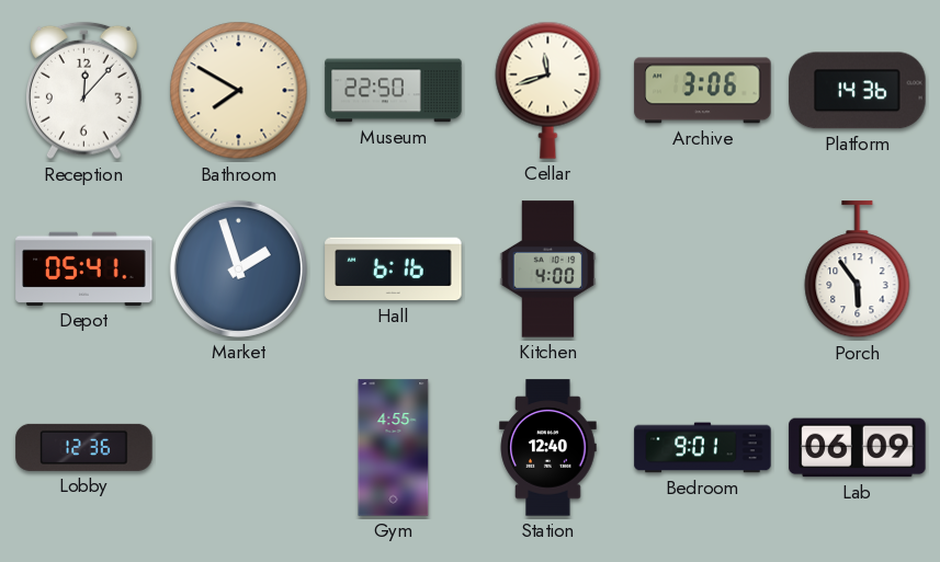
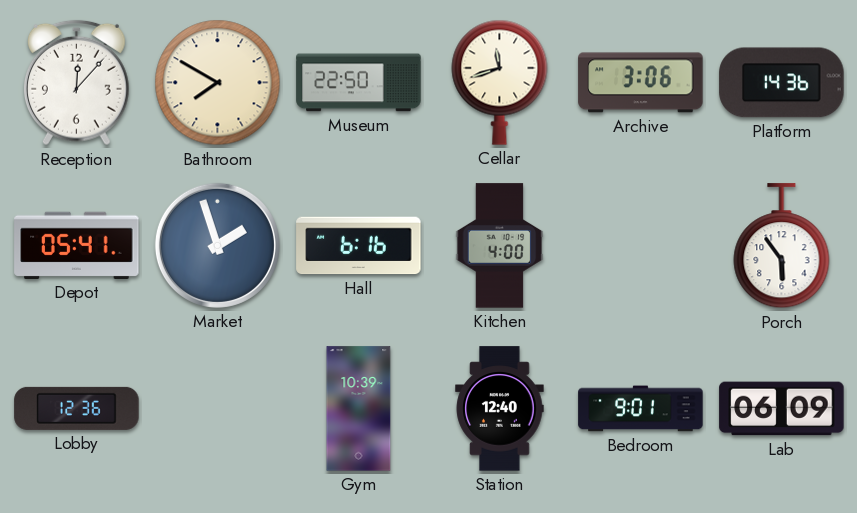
Gym: 4:55 -> 10:39 (359, 409)
